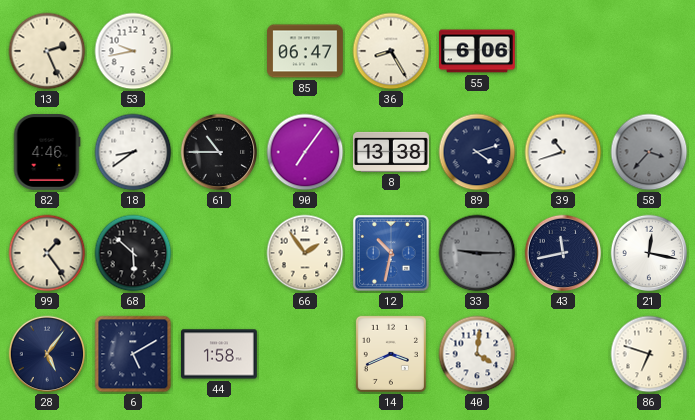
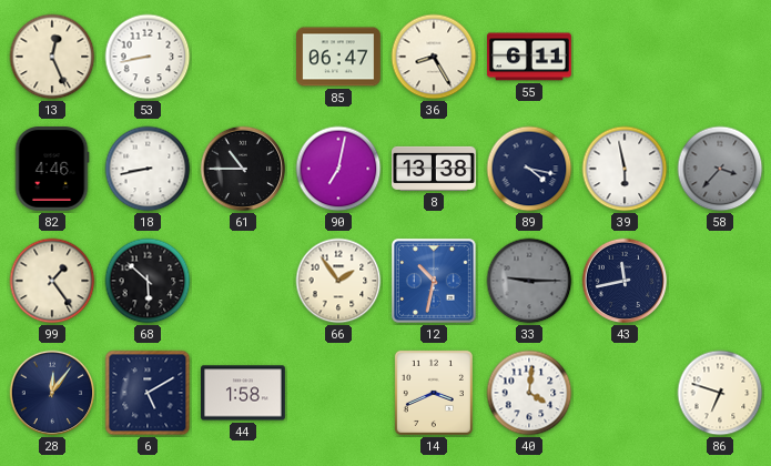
13: 2:26 -> 12:26 (52, 57)
53: 9:43 -> 8:43 (148, 57)
55: 6:06 -> 6:11 (530, 57)
18: 8:39 -> 8:43 (148, 169)
90: 7:06 -> 7:02 (338, 169)
89: 4:12 -> 4:17 (529, 169)
39: 10:42 -> 5:58 (625, 169)
21: 12:17 -> none (649, 253)
28: 5:06 -> 12:06 (52, 393)
